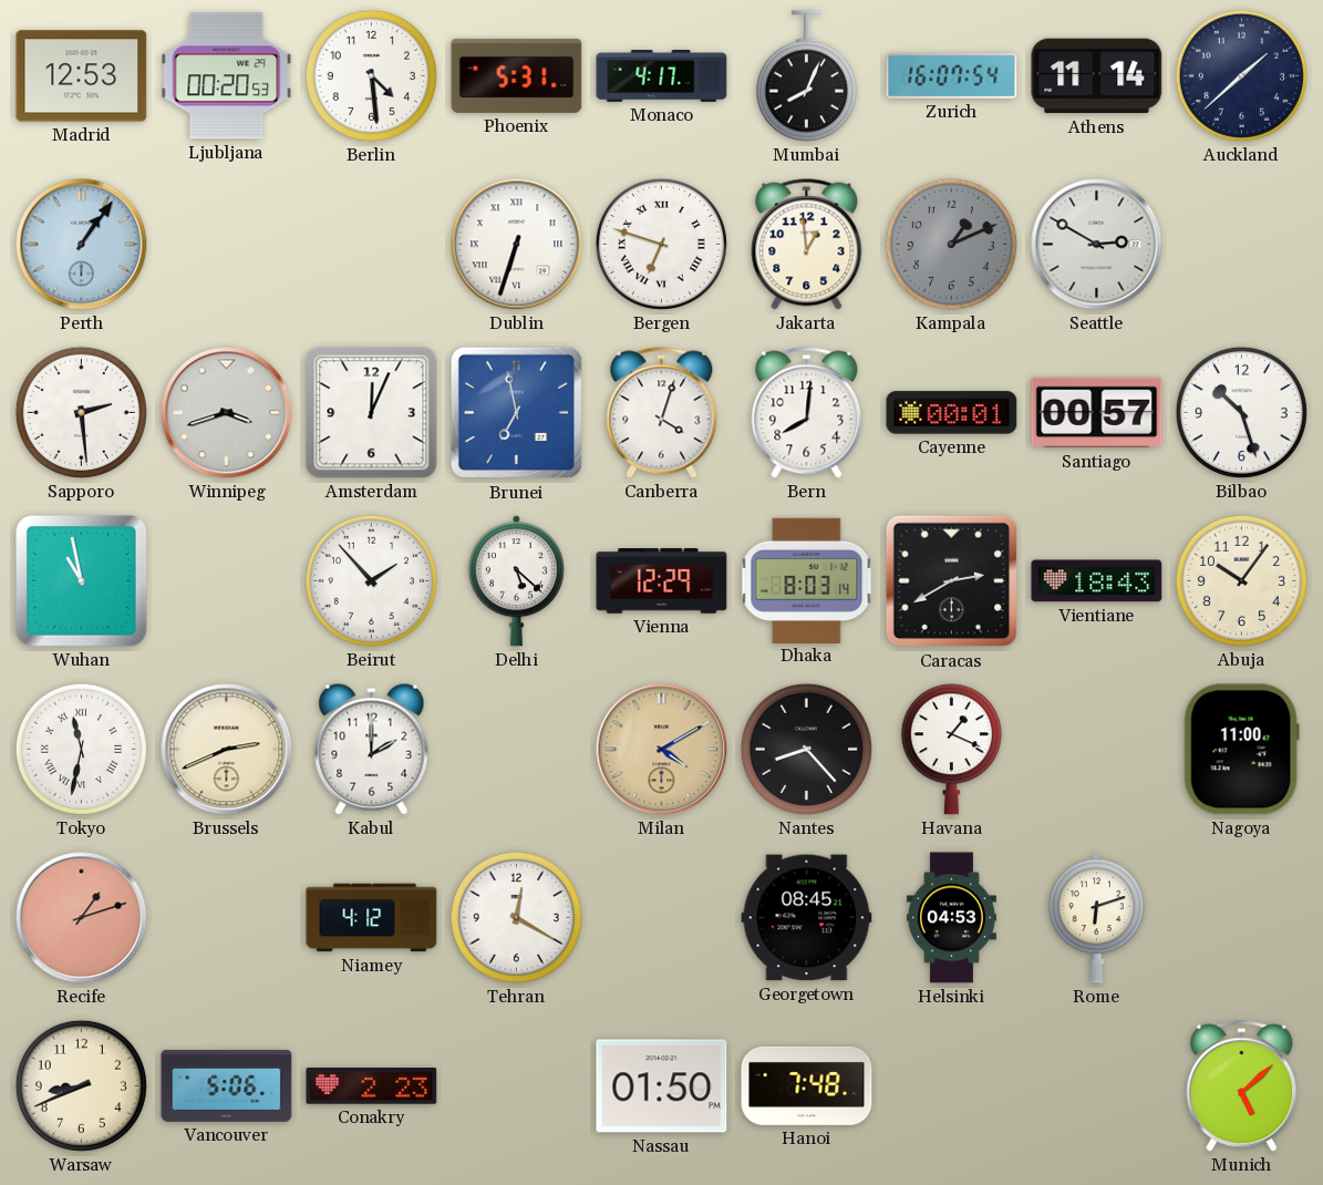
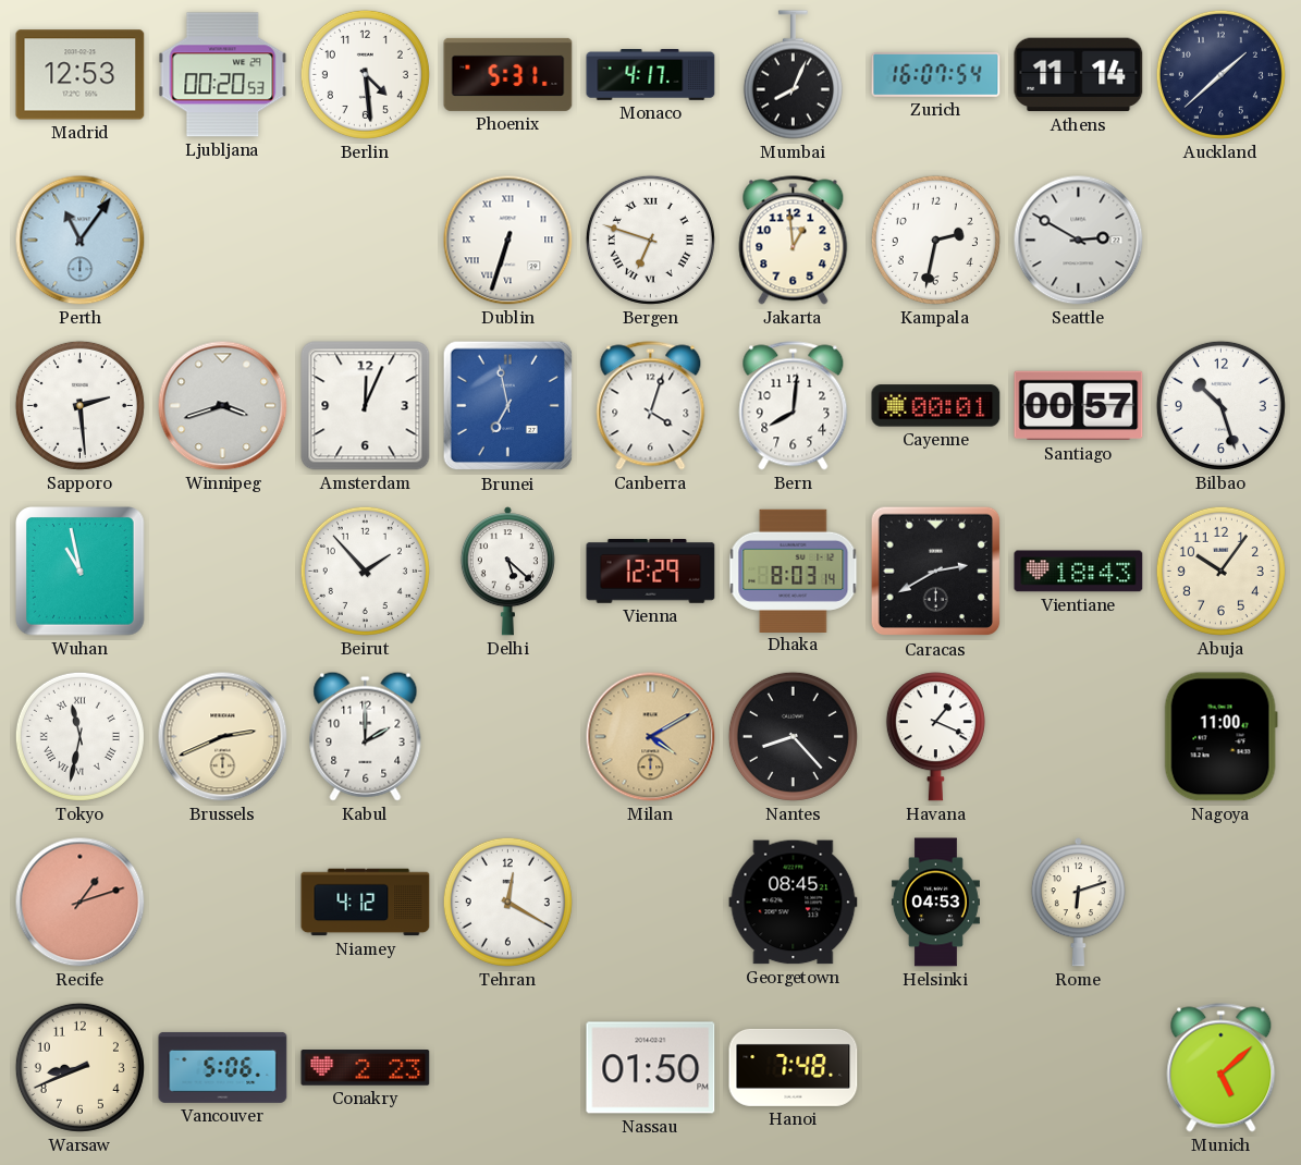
Perth: 1:06 -> 11:06 (81, 241)
Kampala: 1:11 -> 2:32 (935, 240)
Kampala dial: grey -> white (935, 240)
